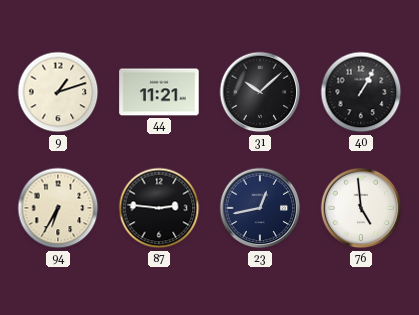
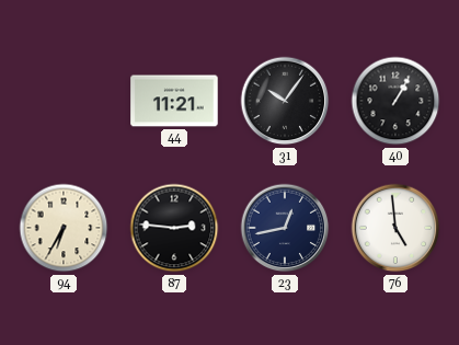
9: 1:12 -> none (58, 92)
31: 10:08 -> 10:06 (285, 101)
